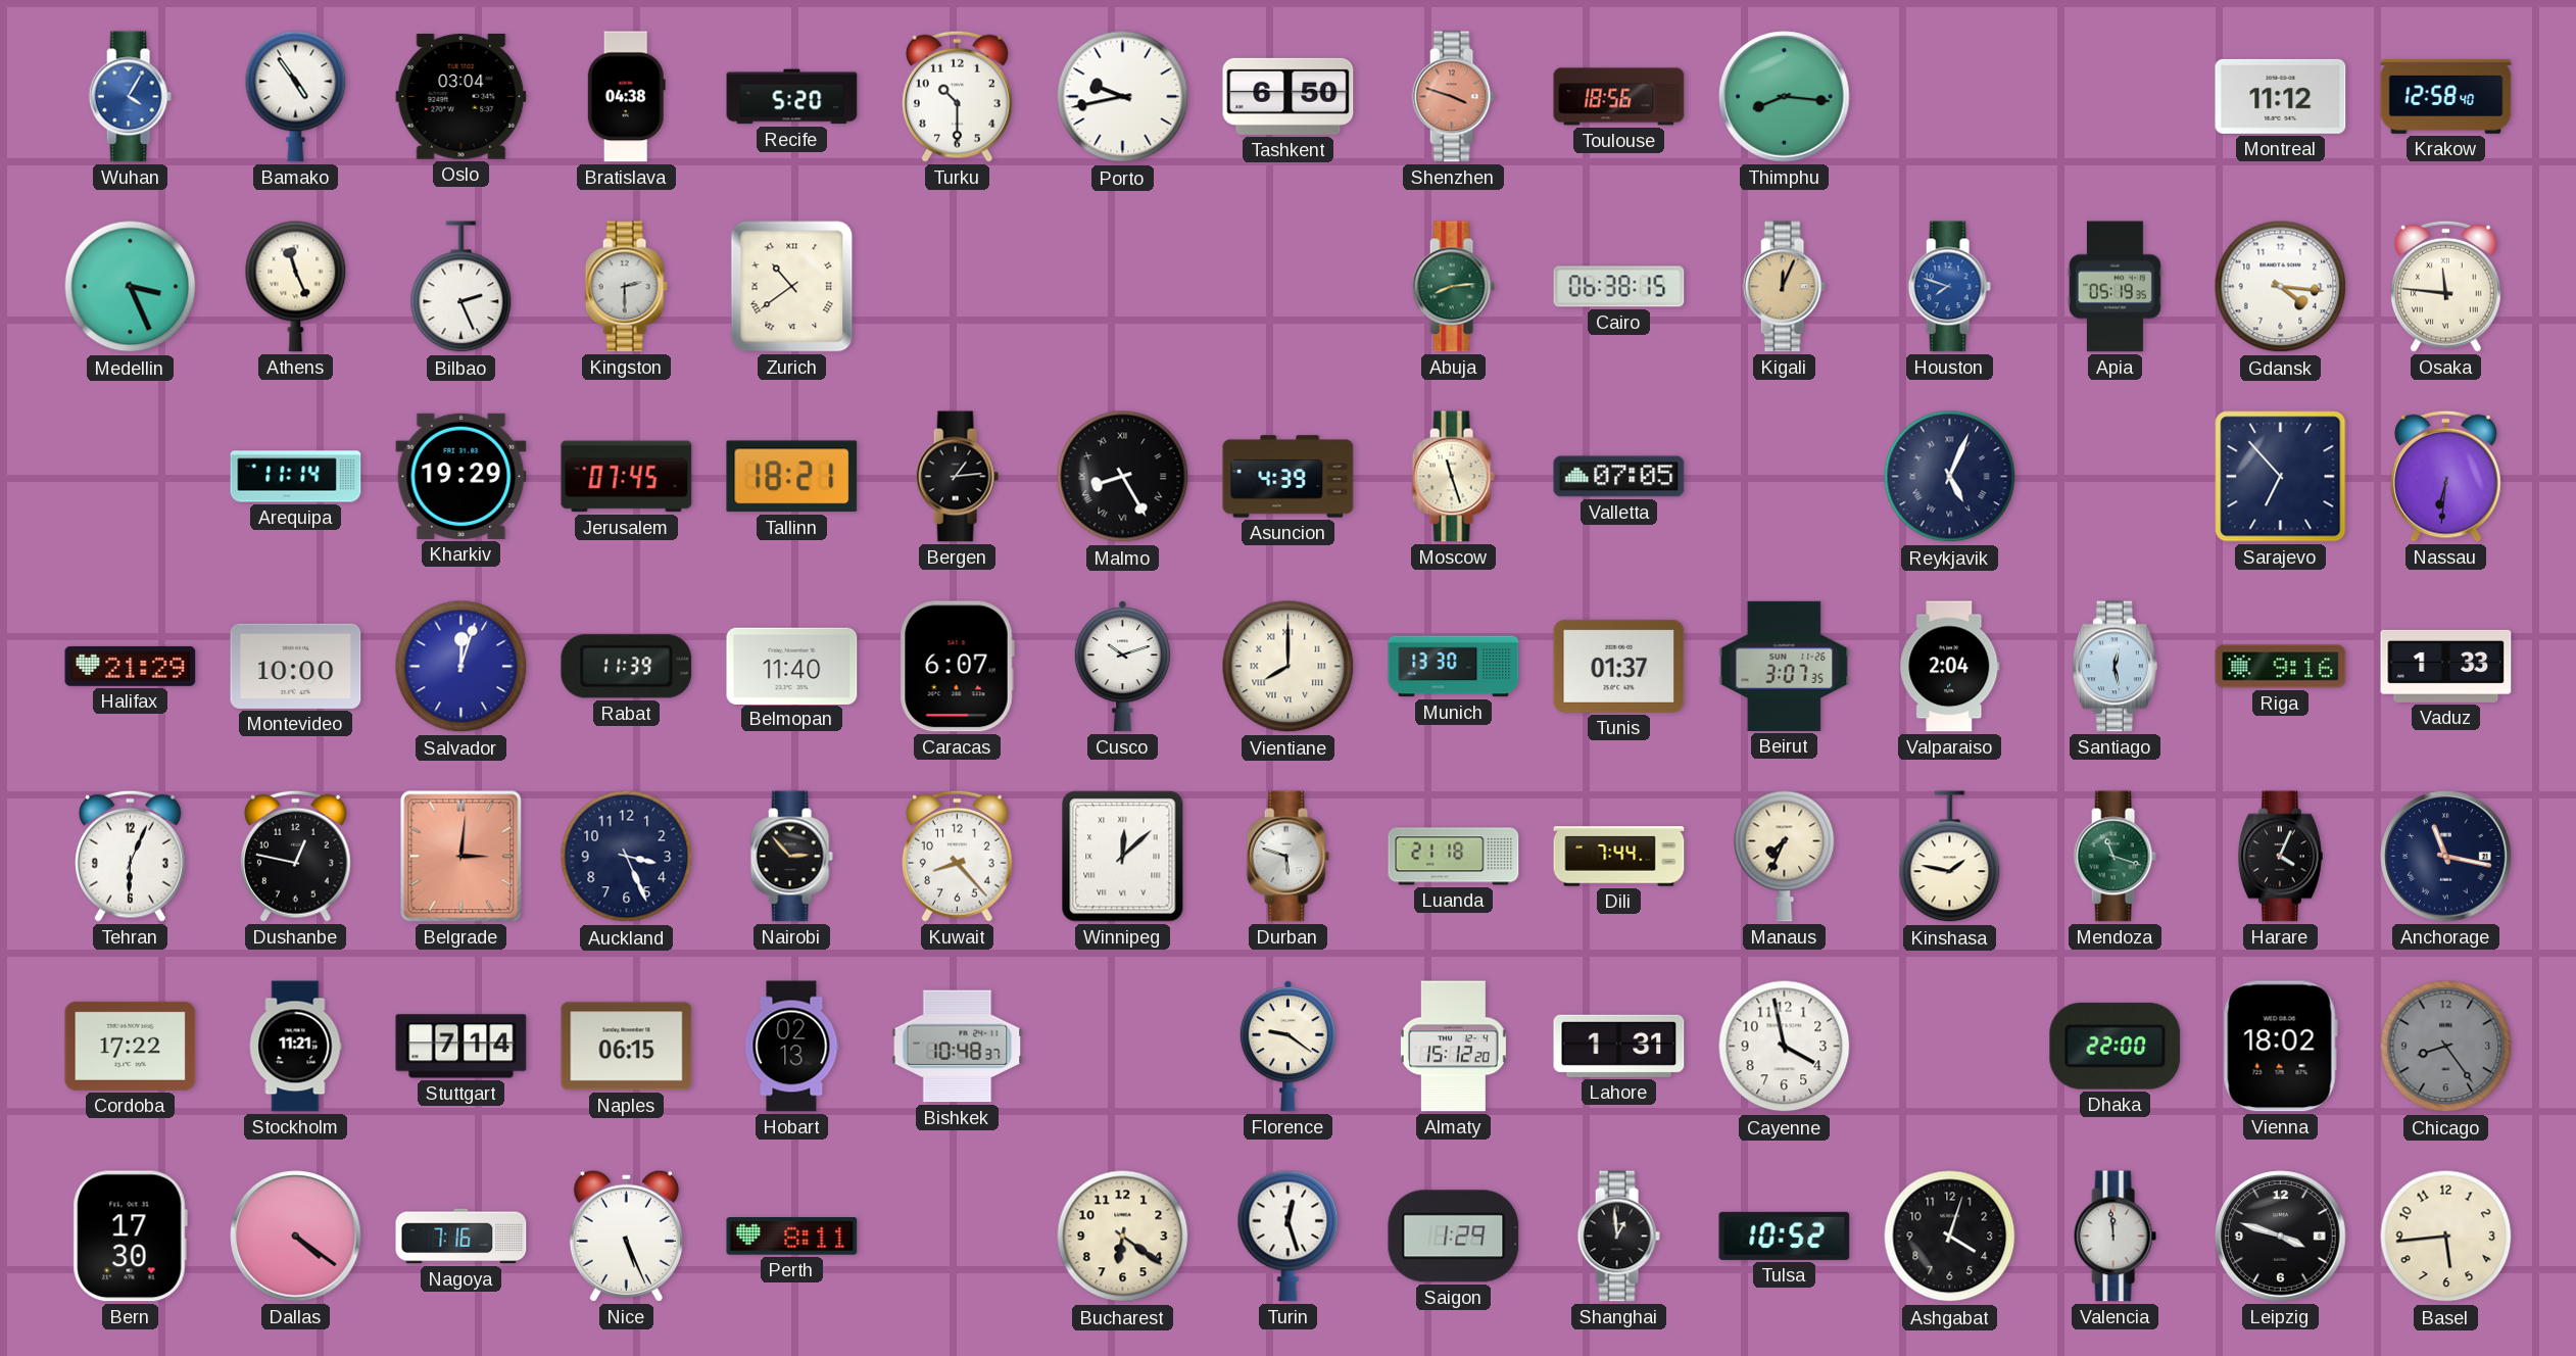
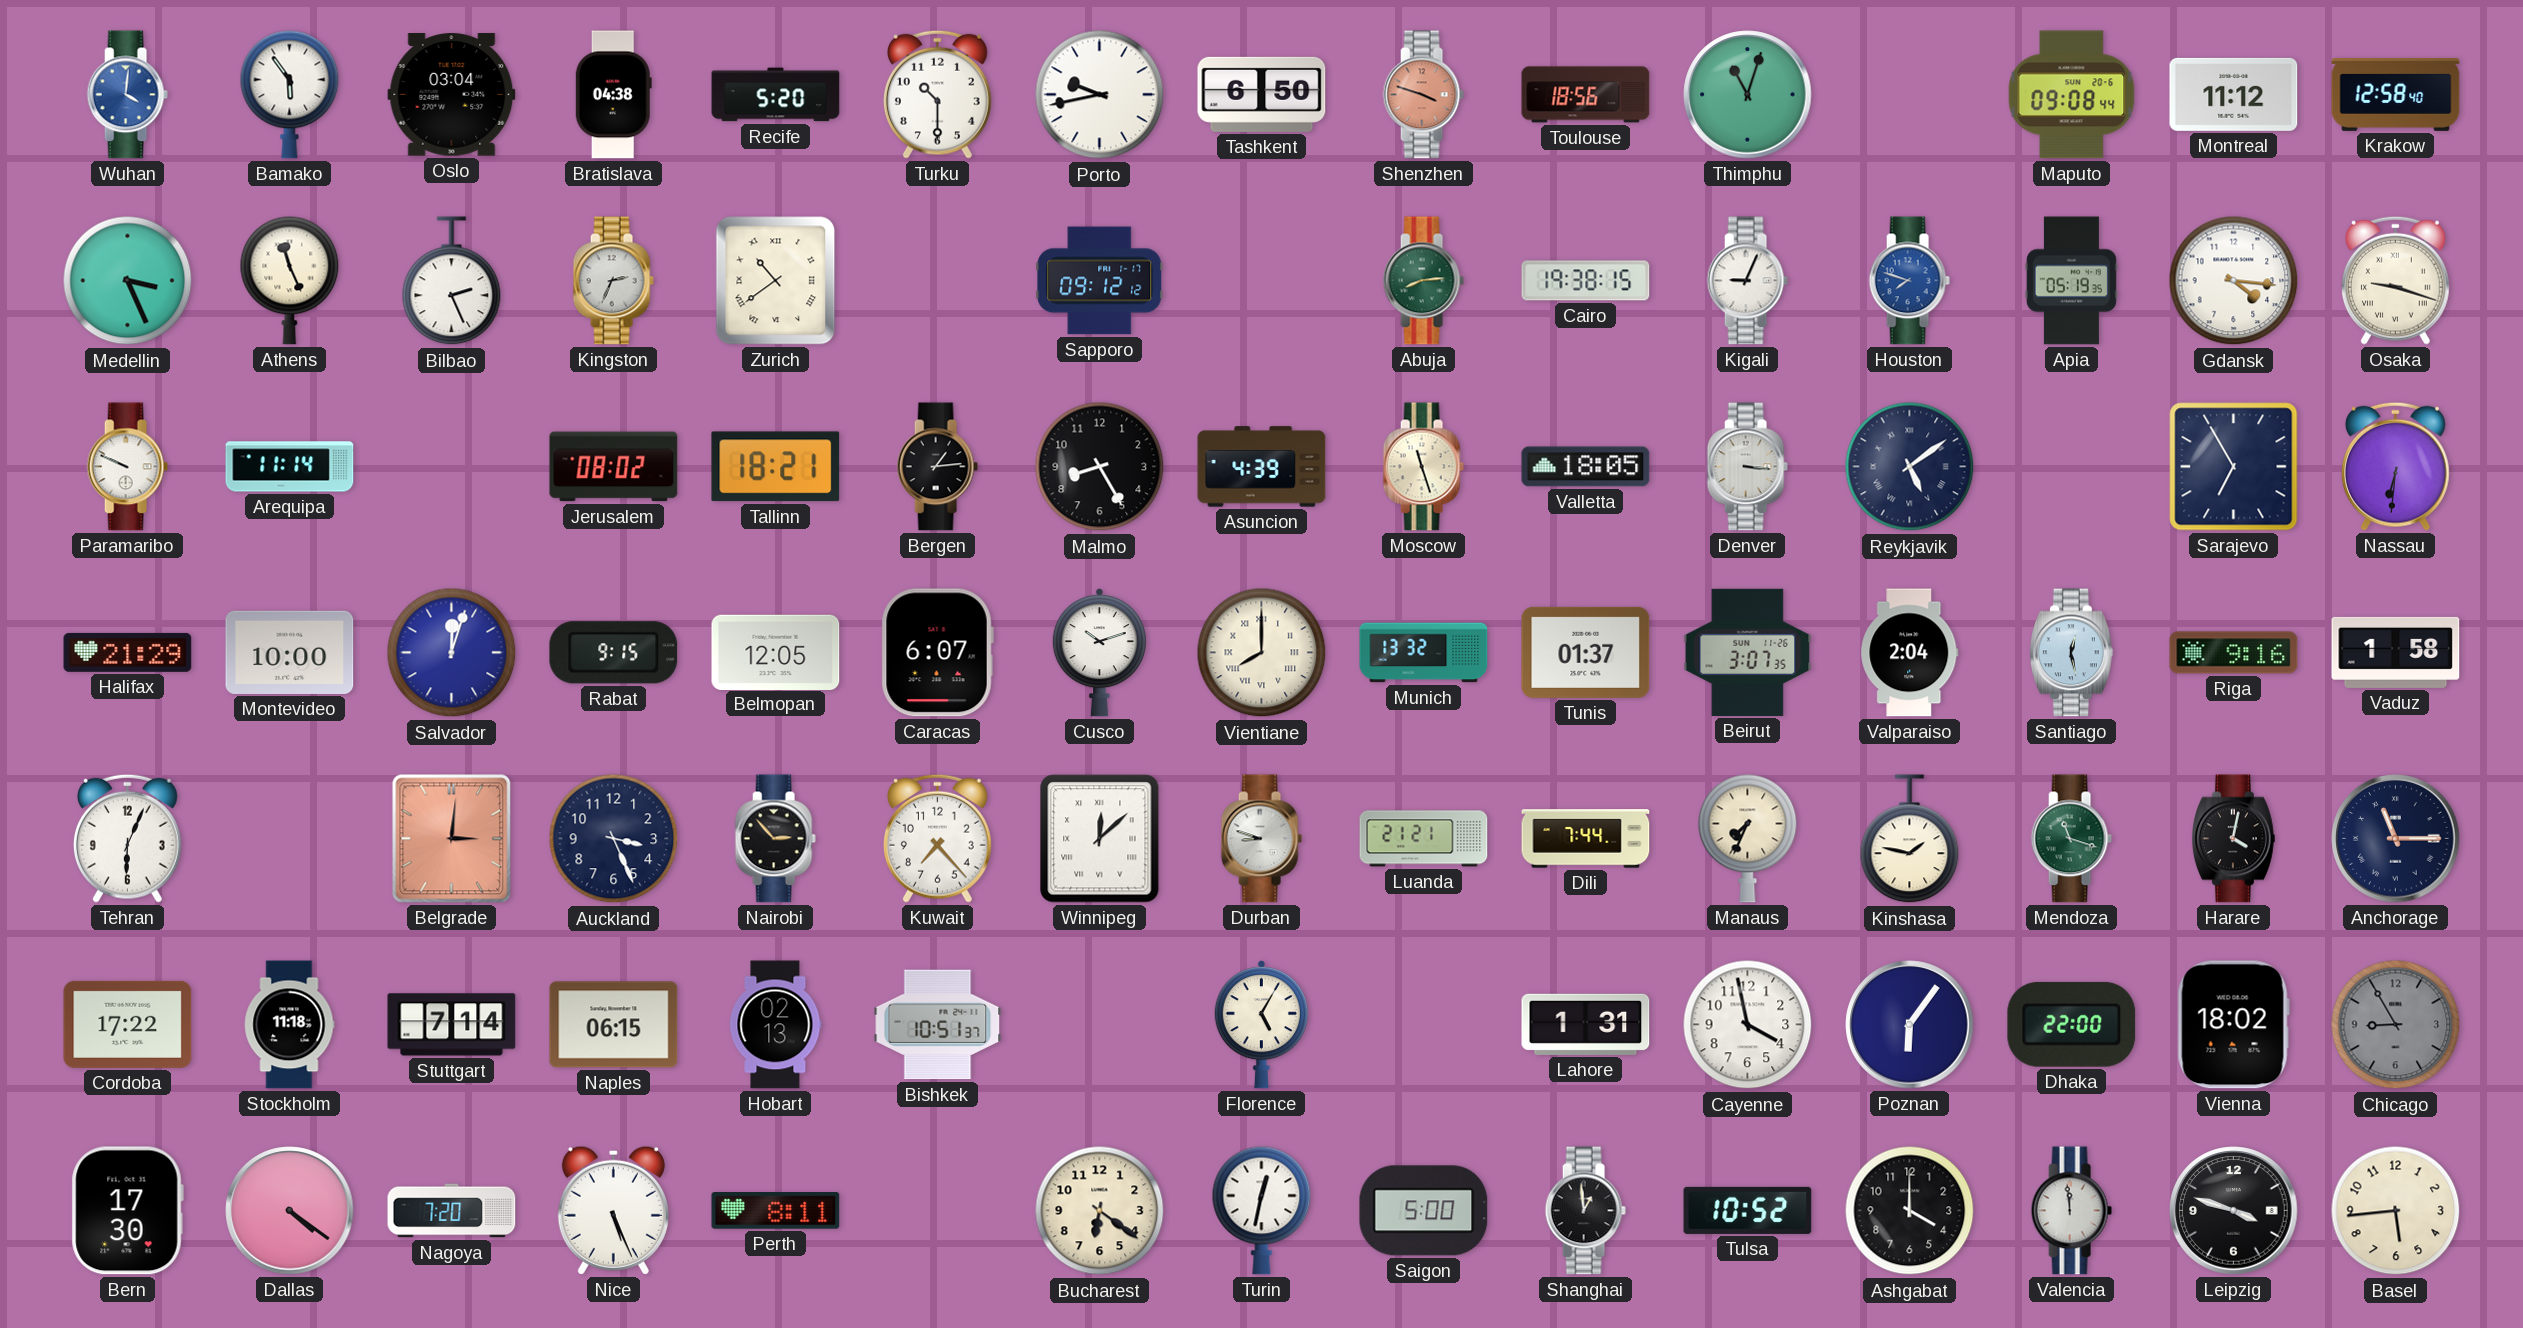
Wuhan: 4:05 -> 4:01 (127, 95)
Bamako: 4:54 -> 5:54 (290, 94)
Thimphu: 8:16 -> 11:03 (1748, 95)
Maputo: none -> 09:08 (2072, 95)
Kingston: 2:30 -> 2:34 (613, 281)
Sapporo: none -> 09:12 (1100, 281)
Cairo: 06:38 -> 19:38 (1586, 281)
Kigali: 12:04 -> 9:04 (1747, 281)
Kigali dial: champagne -> white (1747, 281)
Osaka: 11:46 -> 9:18 (2395, 280)
Paramaribo: none -> 9:49 (127, 467)
Kharkiv: 19:29 -> none (461, 476)
Jerusalem: 07:45 -> 08:02 (614, 467)
Malmo numerals: Roman -> Arabic (1100, 467)
Valletta: 07:05 -> 18:05 (1586, 467)
Denver: none -> 3:16 (1747, 467)
Reykjavik: 5:04 -> 5:09 (1910, 467)
Sarajevo: 6:53 -> 6:55 (2234, 467)
Rabat: 11:39 -> 9:15 (614, 653)
Belmopan: 11:40 -> 12:05 (776, 652)
Munich: 13:30 -> 13:32 (1424, 653)
Vaduz: 1:33 -> 1:58 (2396, 652)
Dushanbe: 12:47 -> none (295, 856)
Kuwait: 8:23 -> 7:23 (937, 838)
Durban: 5:48 -> 8:48 (1261, 839)
Luanda: 21:18 -> 21:21 (1424, 839)
Harare: 4:04 -> 4:02 (2233, 839)
Anchorage: 11:17 -> 11:15 (2396, 839)
Stockholm: 11:21 -> 11:18 (289, 1025)
Bishkek: 10:48 -> 10:51 (938, 1025)
Florence: 9:21 -> 5:05 (1261, 1025)
Almaty: 15:12 -> none (1453, 1047)
Poznan: none -> 6:06 (1910, 1025)
Chicago: 8:24 -> 8:55 (2396, 1025)
Nagoya: 7:16 -> 7:20 (452, 1211)
Turin: 12:27 -> 12:32 (1262, 1210)
Saigon: 1:29 -> 5:00 (1424, 1211)
Ashgabat: 4:03 -> 4:00 (1910, 1211)
